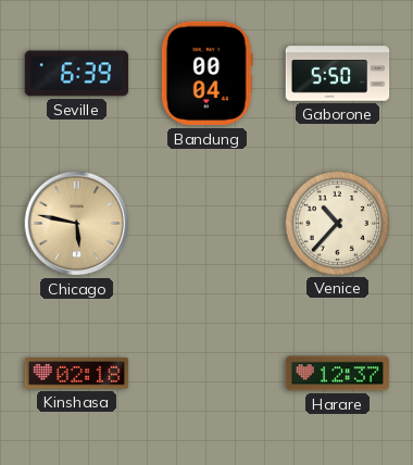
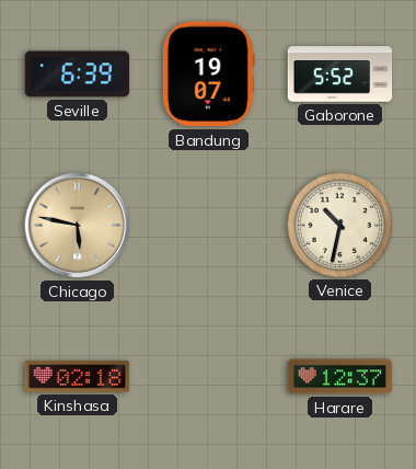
Bandung: 00:04 -> 19:07 (208, 75)
Gaborone: 5:50 -> 5:52 (340, 75)
Venice: 10:37 -> 10:32 (339, 225)
